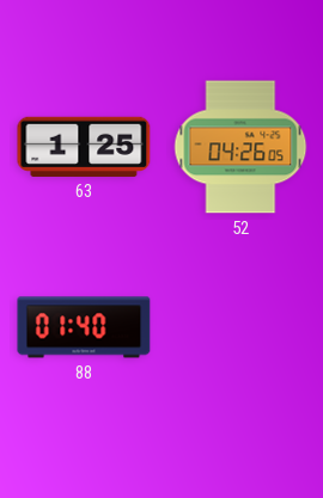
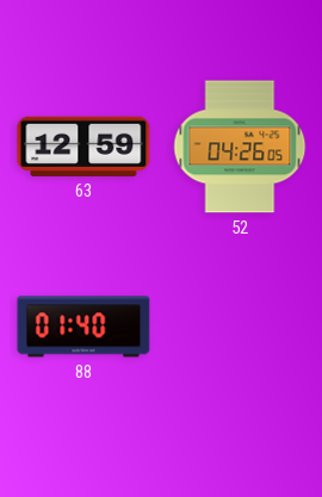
63: 1:25 -> 12:59 (83, 147)
